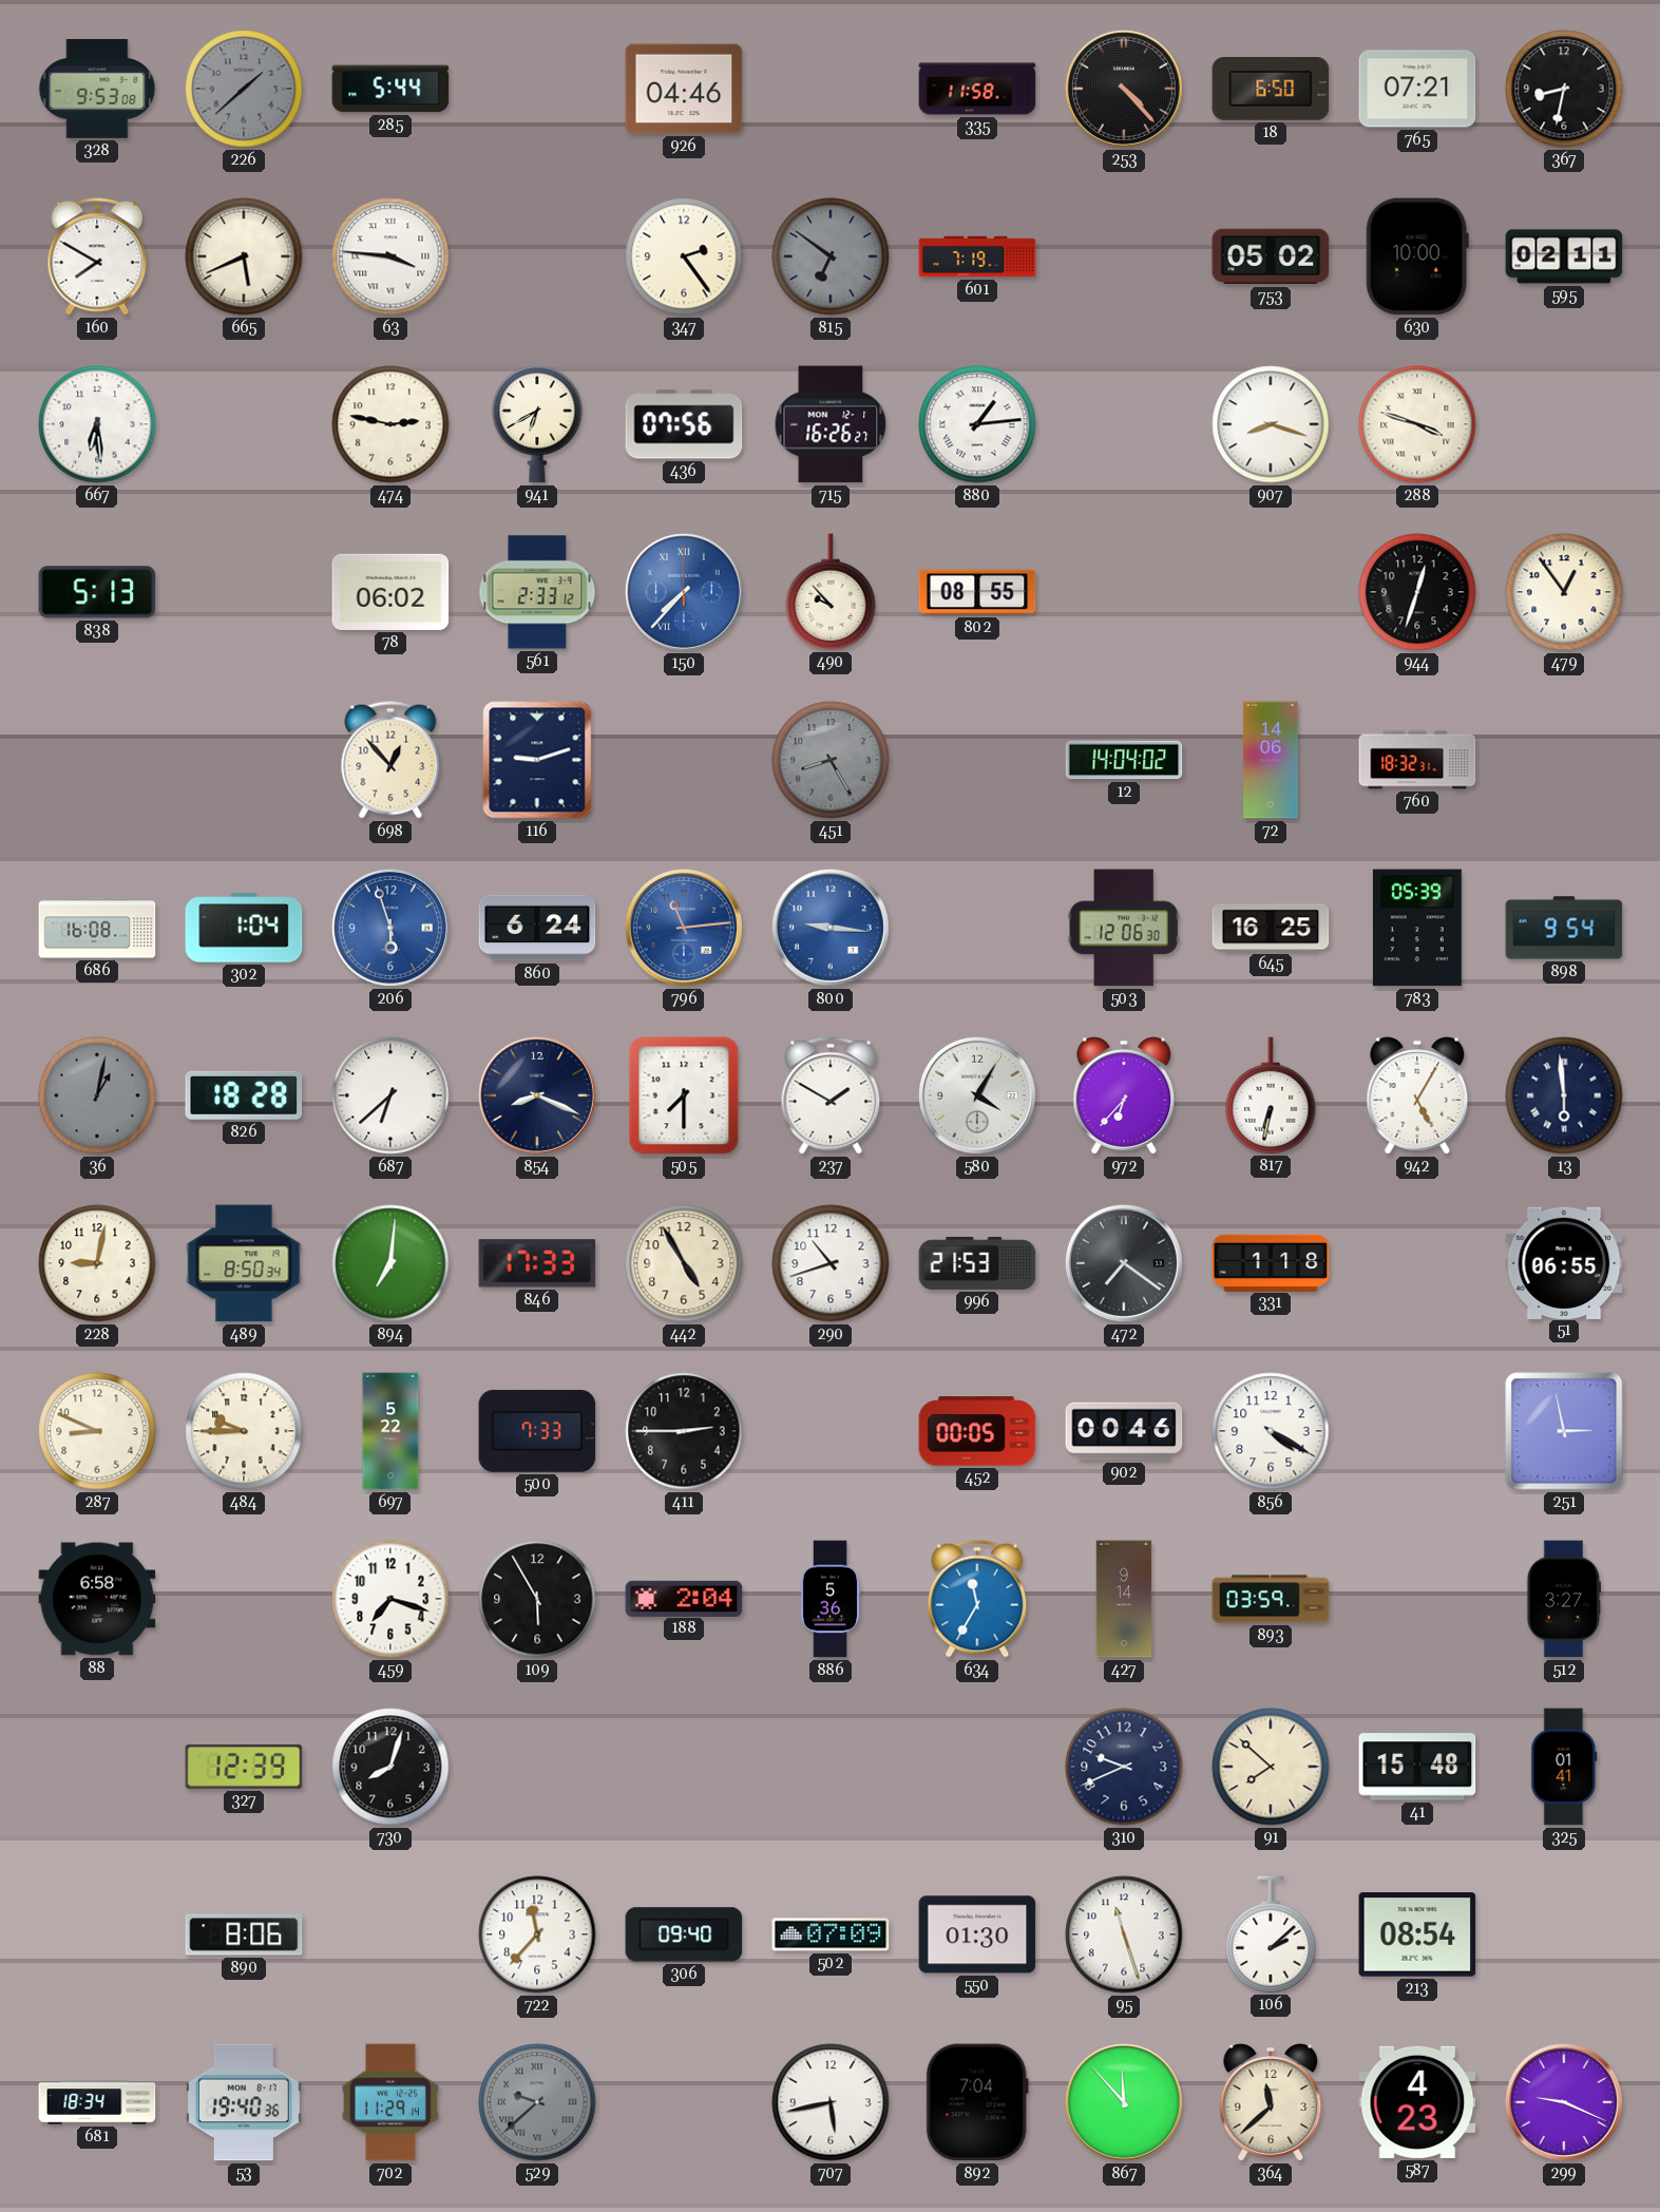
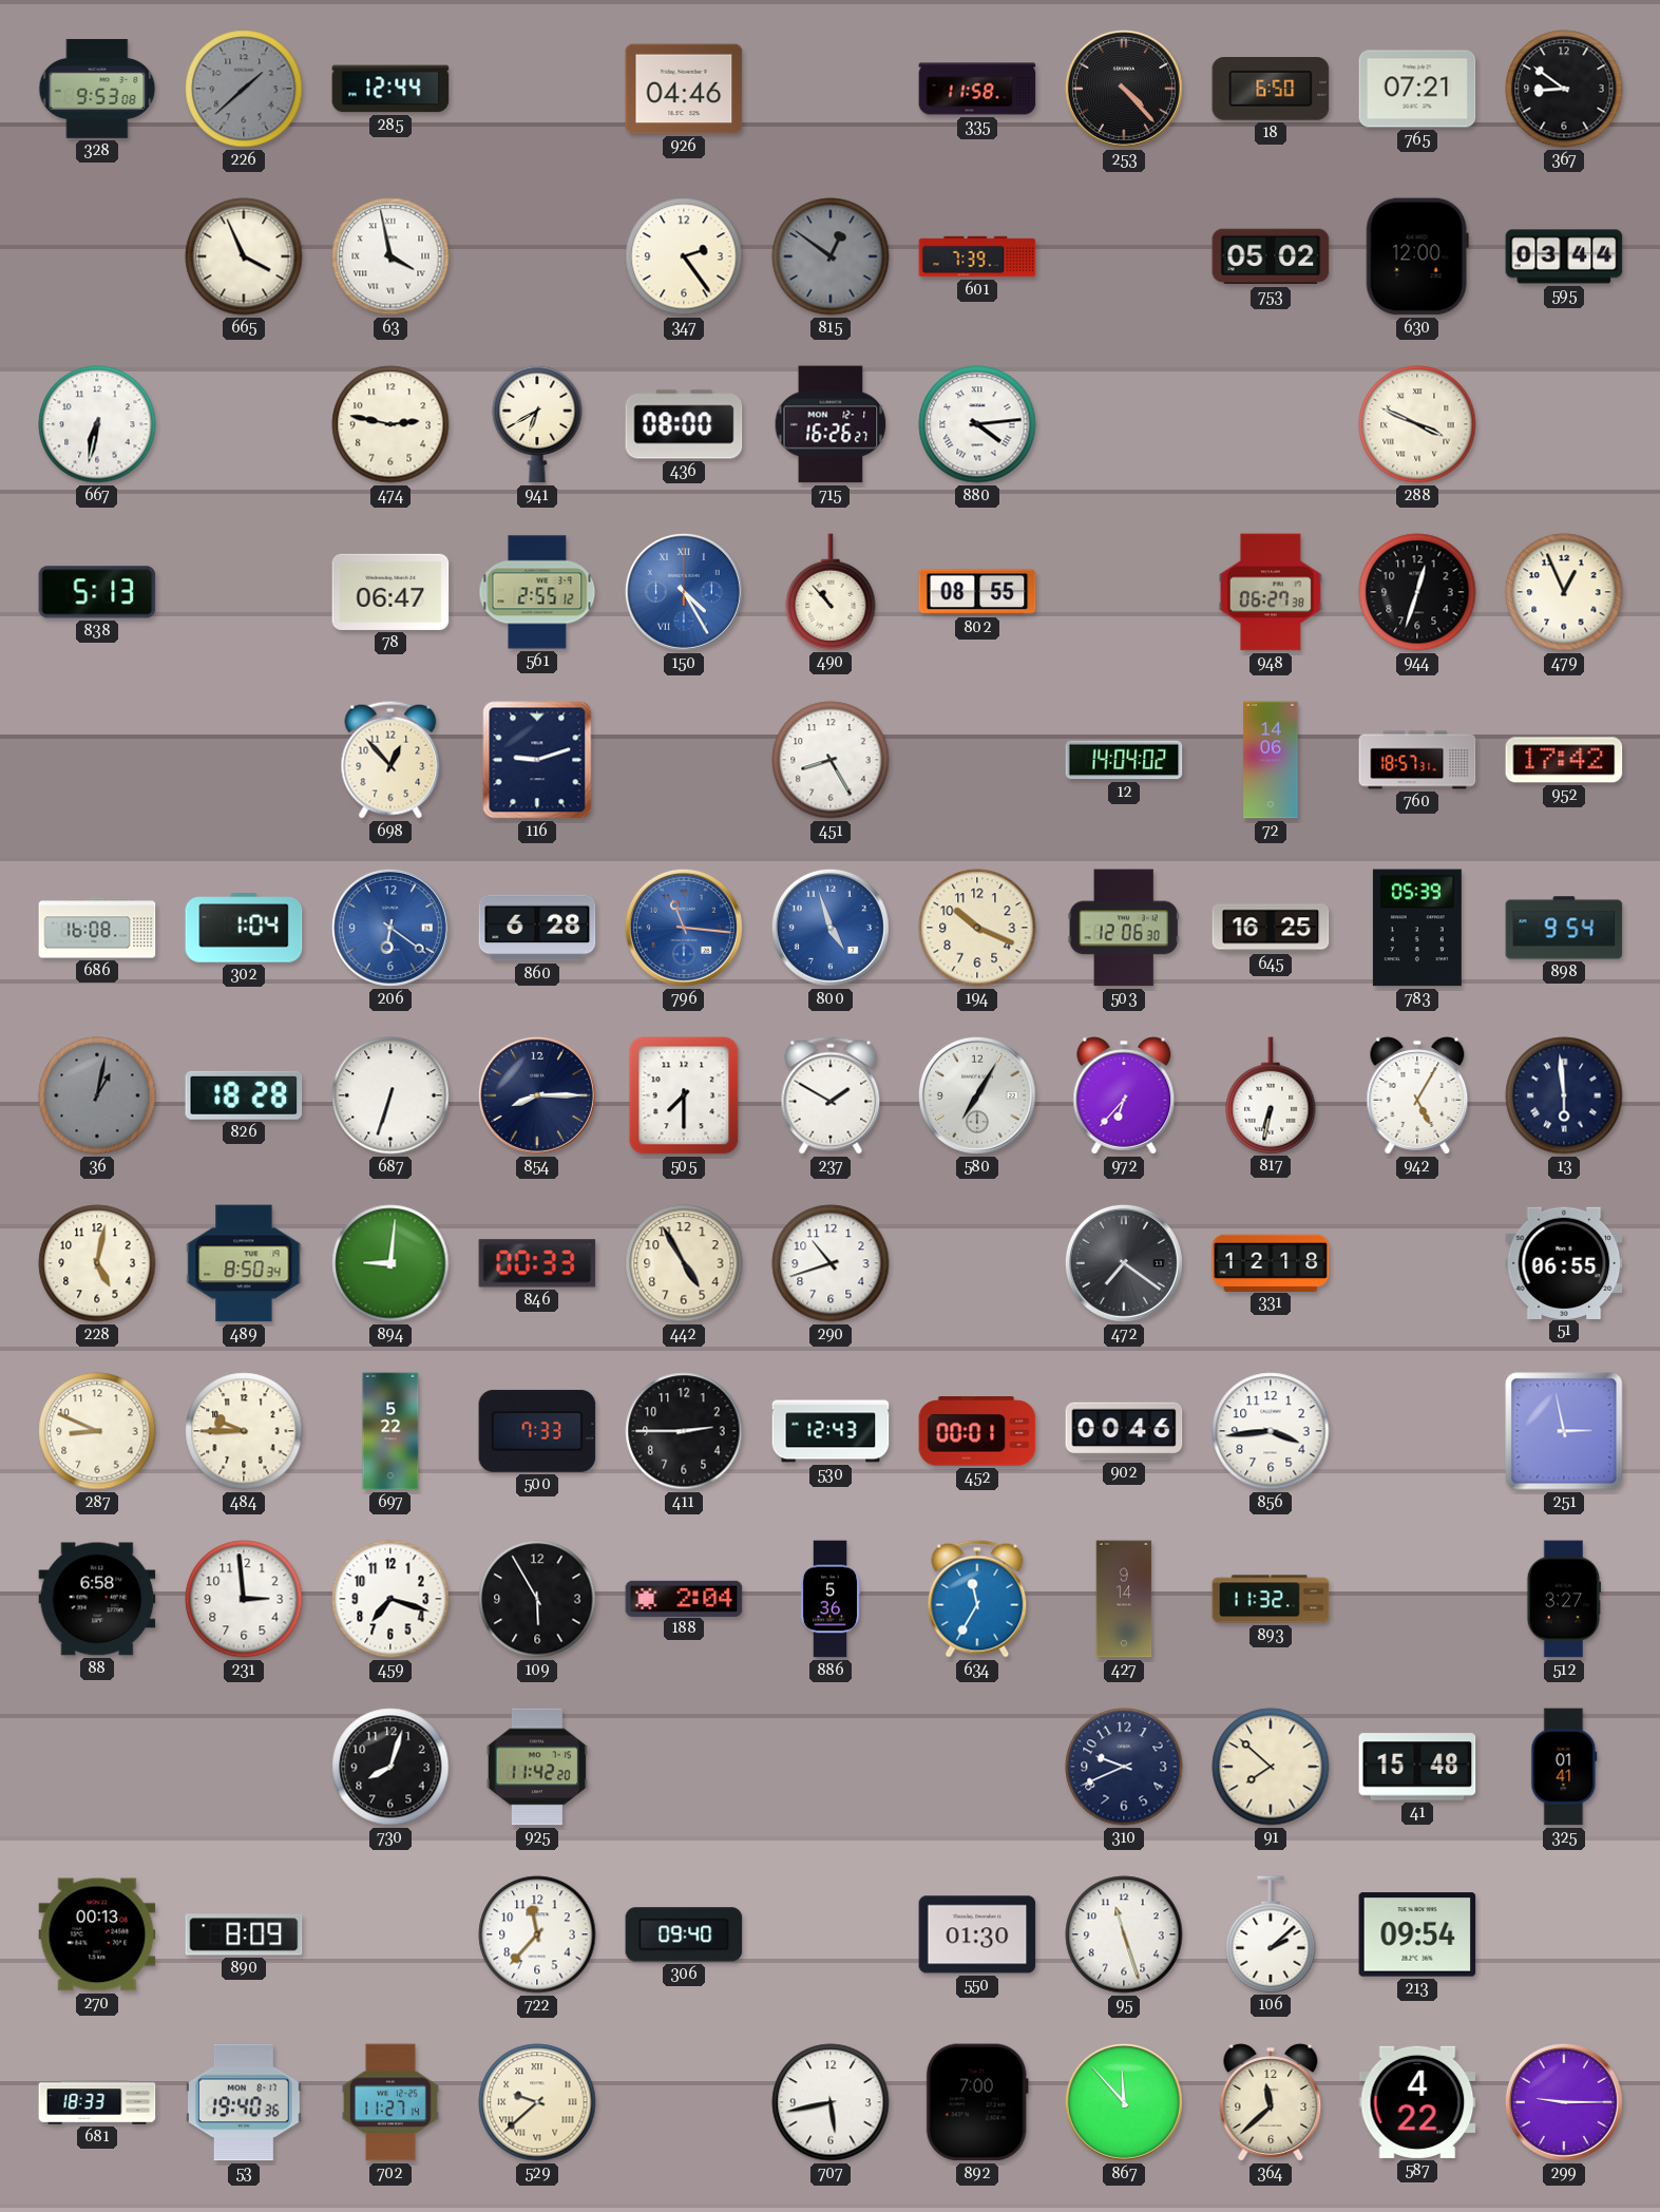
285: 5:44 -> 12:44 (390, 89)
367: 8:32 -> 8:51 (1564, 89)
160: 7:50 -> none (97, 256)
665: 5:41 -> 3:56 (244, 256)
63: 3:46 -> 3:58 (390, 256)
815: 6:51 -> 12:51 (831, 256)
601: 7:19 -> 7:39 (977, 256)
630: 10:00 -> 12:00 (1417, 256)
595: 02:11 -> 03:44 (1564, 256)
667: 6:29 -> 6:32 (97, 424)
436: 07:56 -> 08:00 (684, 424)
880: 1:14 -> 4:14 (977, 424)
907: 8:18 -> none (1271, 424)
288: 3:48 -> 3:49 (1417, 424)
78: 06:02 -> 06:47 (390, 592)
561: 2:33 -> 2:55 (537, 592)
150: 7:37 -> 4:25 (684, 592)
490: 9:53 -> 10:53 (831, 592)
948: none -> 06:27 (1271, 592)
479: 12:54 -> 12:56 (1564, 592)
451 dial: grey -> white (831, 760)
760: 18:32 -> 18:57 (1417, 760)
952: none -> 17:42 (1564, 760)
206: 5:57 -> 6:21 (390, 928)
860: 6:24 -> 6:28 (537, 928)
796: 11:14 -> 11:16 (684, 928)
800: 9:16 -> 4:57 (831, 928)
194: none -> 10:19 (977, 928)
687: 6:38 -> 6:33 (390, 1095)
854: 8:19 -> 8:15 (537, 1095)
580: 4:05 -> 7:05 (977, 1095)
228: 9:02 -> 5:02 (97, 1263)
894: 7:01 -> 9:01 (390, 1263)
846: 17:33 -> 00:33 (537, 1263)
996: 21:53 -> none (977, 1263)
331: 1:18 -> 12:18 (1271, 1262)
530: none -> 12:43 (831, 1431)
452: 00:05 -> 00:01 (977, 1431)
856: 4:20 -> 3:44 (1271, 1431)
231: none -> 2:59 (244, 1599)
893: 03:59 -> 11:32 (1271, 1599)
327: 12:39 -> none (244, 1768)
925: none -> 11:42 (537, 1767)
270: none -> 00:13 (97, 1934)
890: 8:06 -> 8:09 (244, 1934)
502: 07:09 -> none (831, 1934)
213: 08:54 -> 09:54 (1417, 1934)
681: 18:34 -> 18:33 (97, 2102)
702: 11:29 -> 11:27 (390, 2102)
529 dial: grey -> cream (537, 2102)
892: 7:04 -> 7:00 (977, 2102)
587: 4:23 -> 4:22 (1417, 2102)
299: 9:19 -> 9:15 (1564, 2102)
